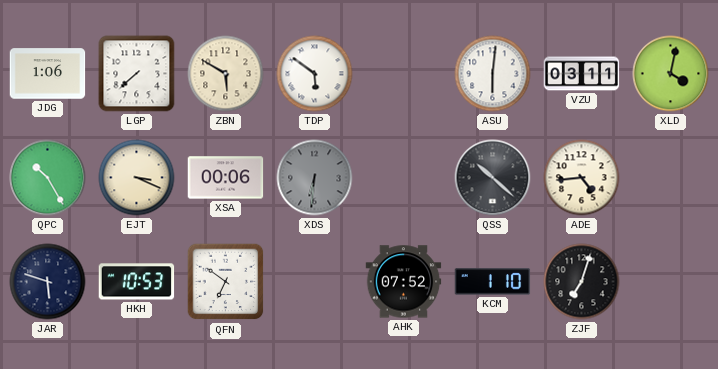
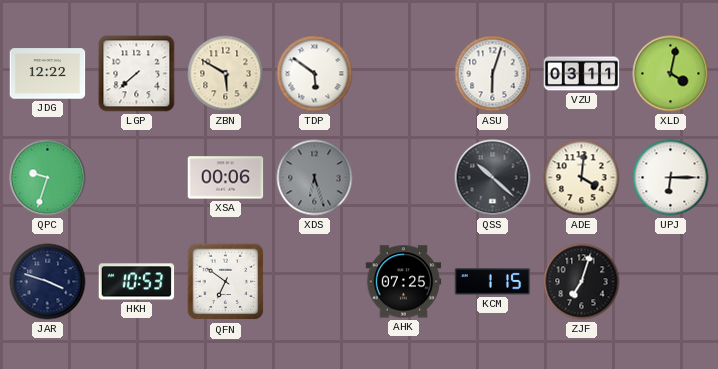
JDG: 1:06 -> 12:22 (48, 74)
ASU: 6:01 -> 6:03 (493, 74)
QPC: 10:25 -> 9:33 (48, 178)
EJT: 3:19 -> none (137, 178)
XDS: 6:31 -> 6:27 (315, 178)
ADE: 4:44 -> 4:01 (582, 178)
UPJ: none -> 6:15 (671, 178)
JAR: 5:48 -> 3:48 (48, 282)
AHK: 07:52 -> 07:25 (404, 282)
KCM: 1:10 -> 1:15 (493, 282)
